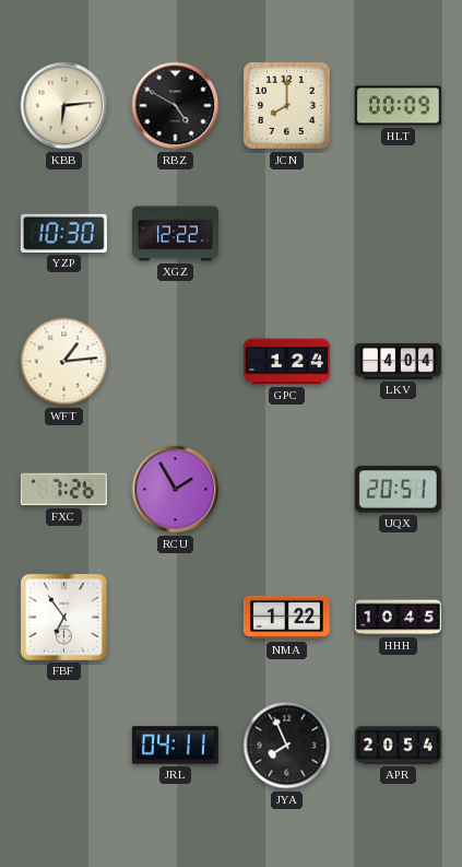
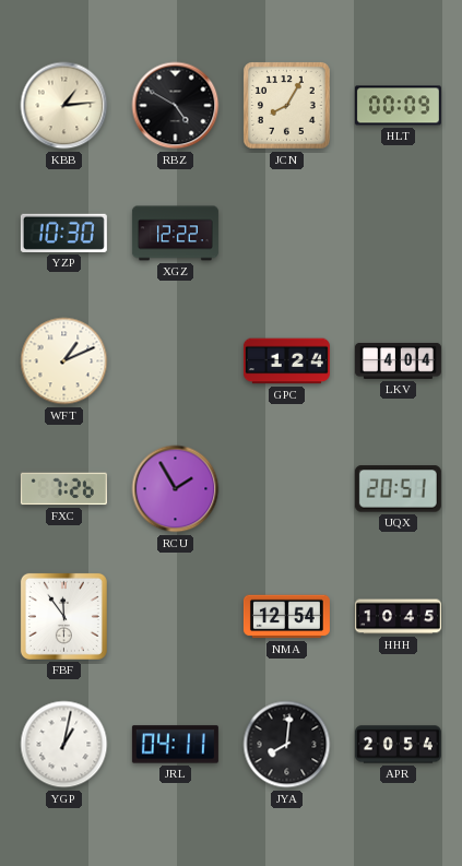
KBB: 6:14 -> 1:14 (64, 106)
JCN: 8:00 -> 8:05 (287, 106)
WFT: 1:14 -> 1:11 (64, 361)
FBF: 6:54 -> 11:54 (63, 616)
NMA: 1:22 -> 12:54 (286, 617)
YGP: none -> 1:02 (64, 745)
JYA: 7:56 -> 8:01 (287, 745)
